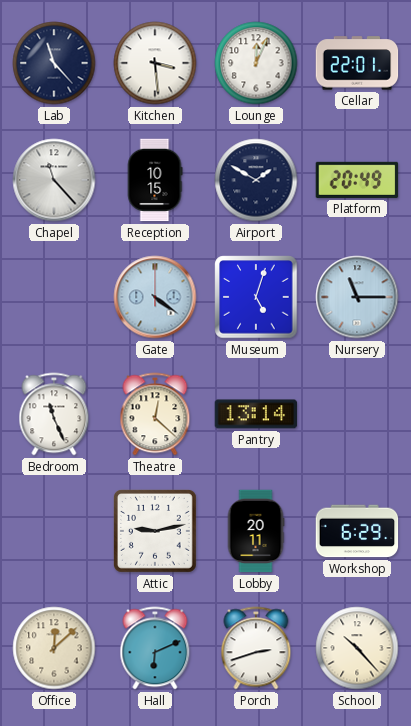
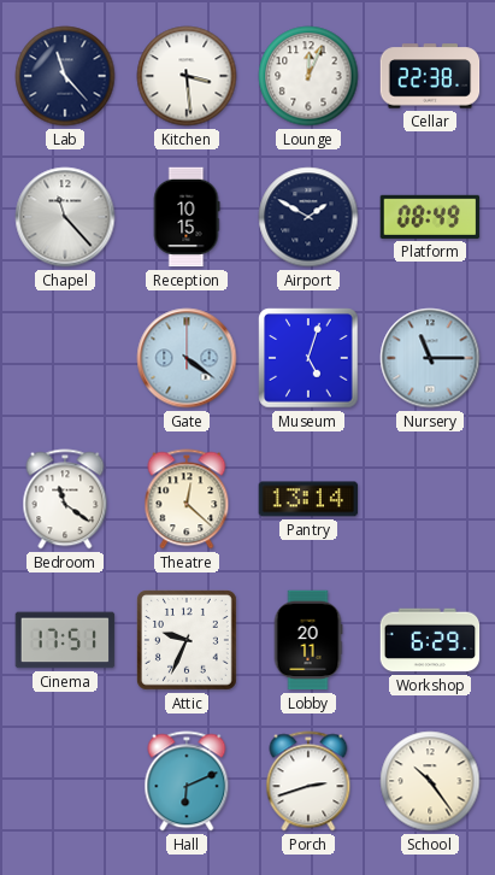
Cellar: 22:01 -> 22:38 (430, 76)
Platform: 20:49 -> 08:49 (430, 217)
Bedroom: 11:26 -> 11:21 (65, 499)
Cinema: none -> 17:51 (65, 640)
Attic: 9:13 -> 9:34 (187, 640)
Office: 12:08 -> none (54, 648)
School: 10:23 -> 10:24 (430, 781)
